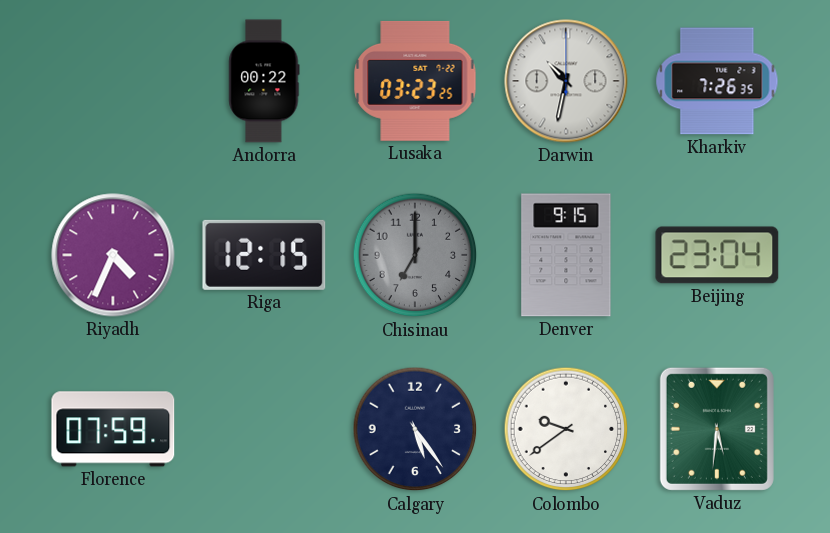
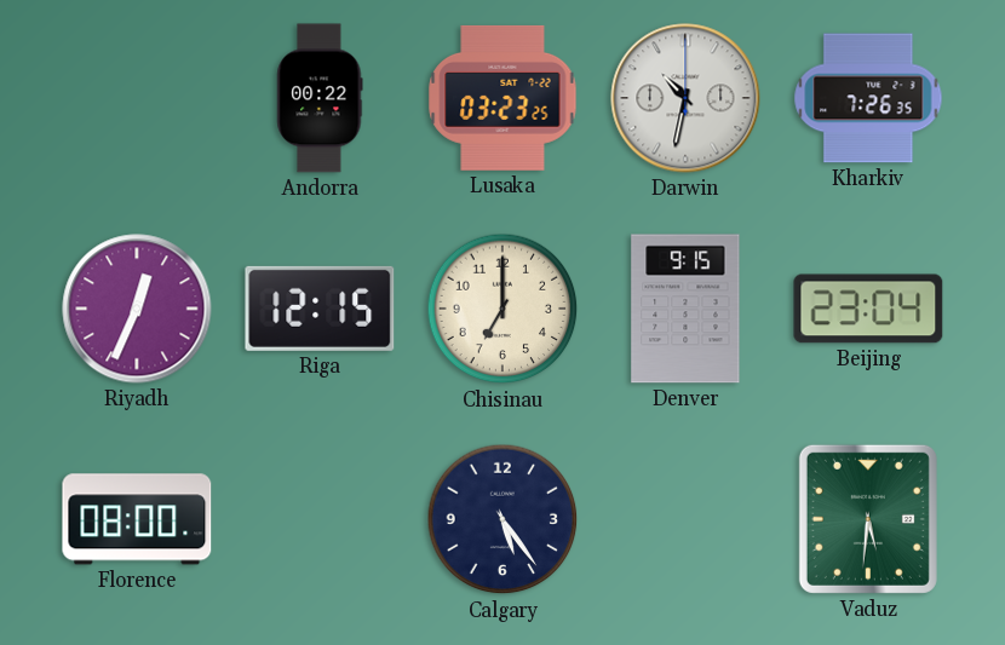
Riyadh: 4:34 -> 12:34 (137, 309)
Chisinau dial: grey -> cream (502, 309)
Florence: 07:59 -> 08:00 (137, 519)
Colombo: 9:39 -> none (566, 429)
